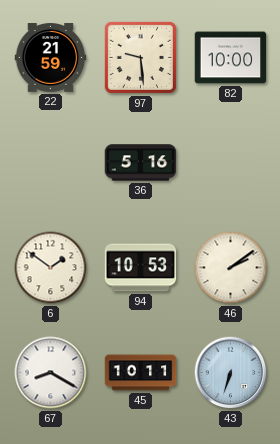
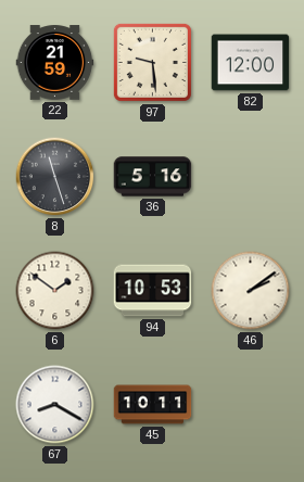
82: 10:00 -> 12:00 (251, 63)
8: none -> 11:27 (55, 177)
43: 6:33 -> none (231, 373)
